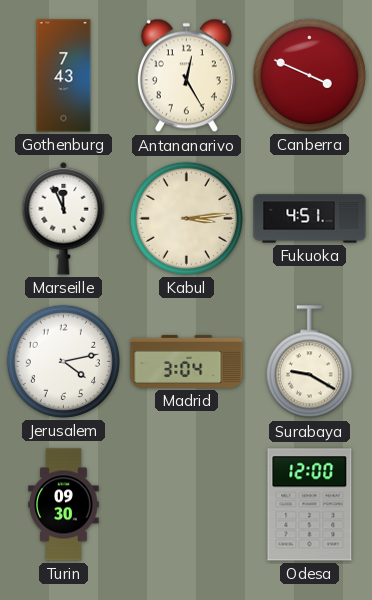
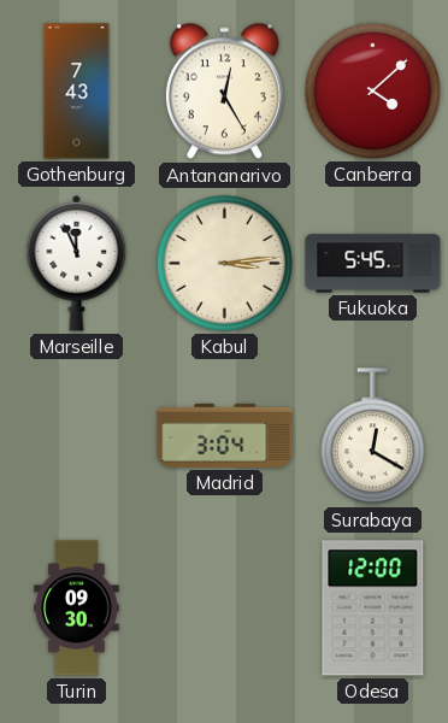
Canberra: 3:49 -> 4:08 (372, 90)
Fukuoka: 4:51 -> 5:45 (373, 264)
Jerusalem: 4:13 -> none (63, 361)
Surabaya: 9:20 -> 12:20 (372, 436)
